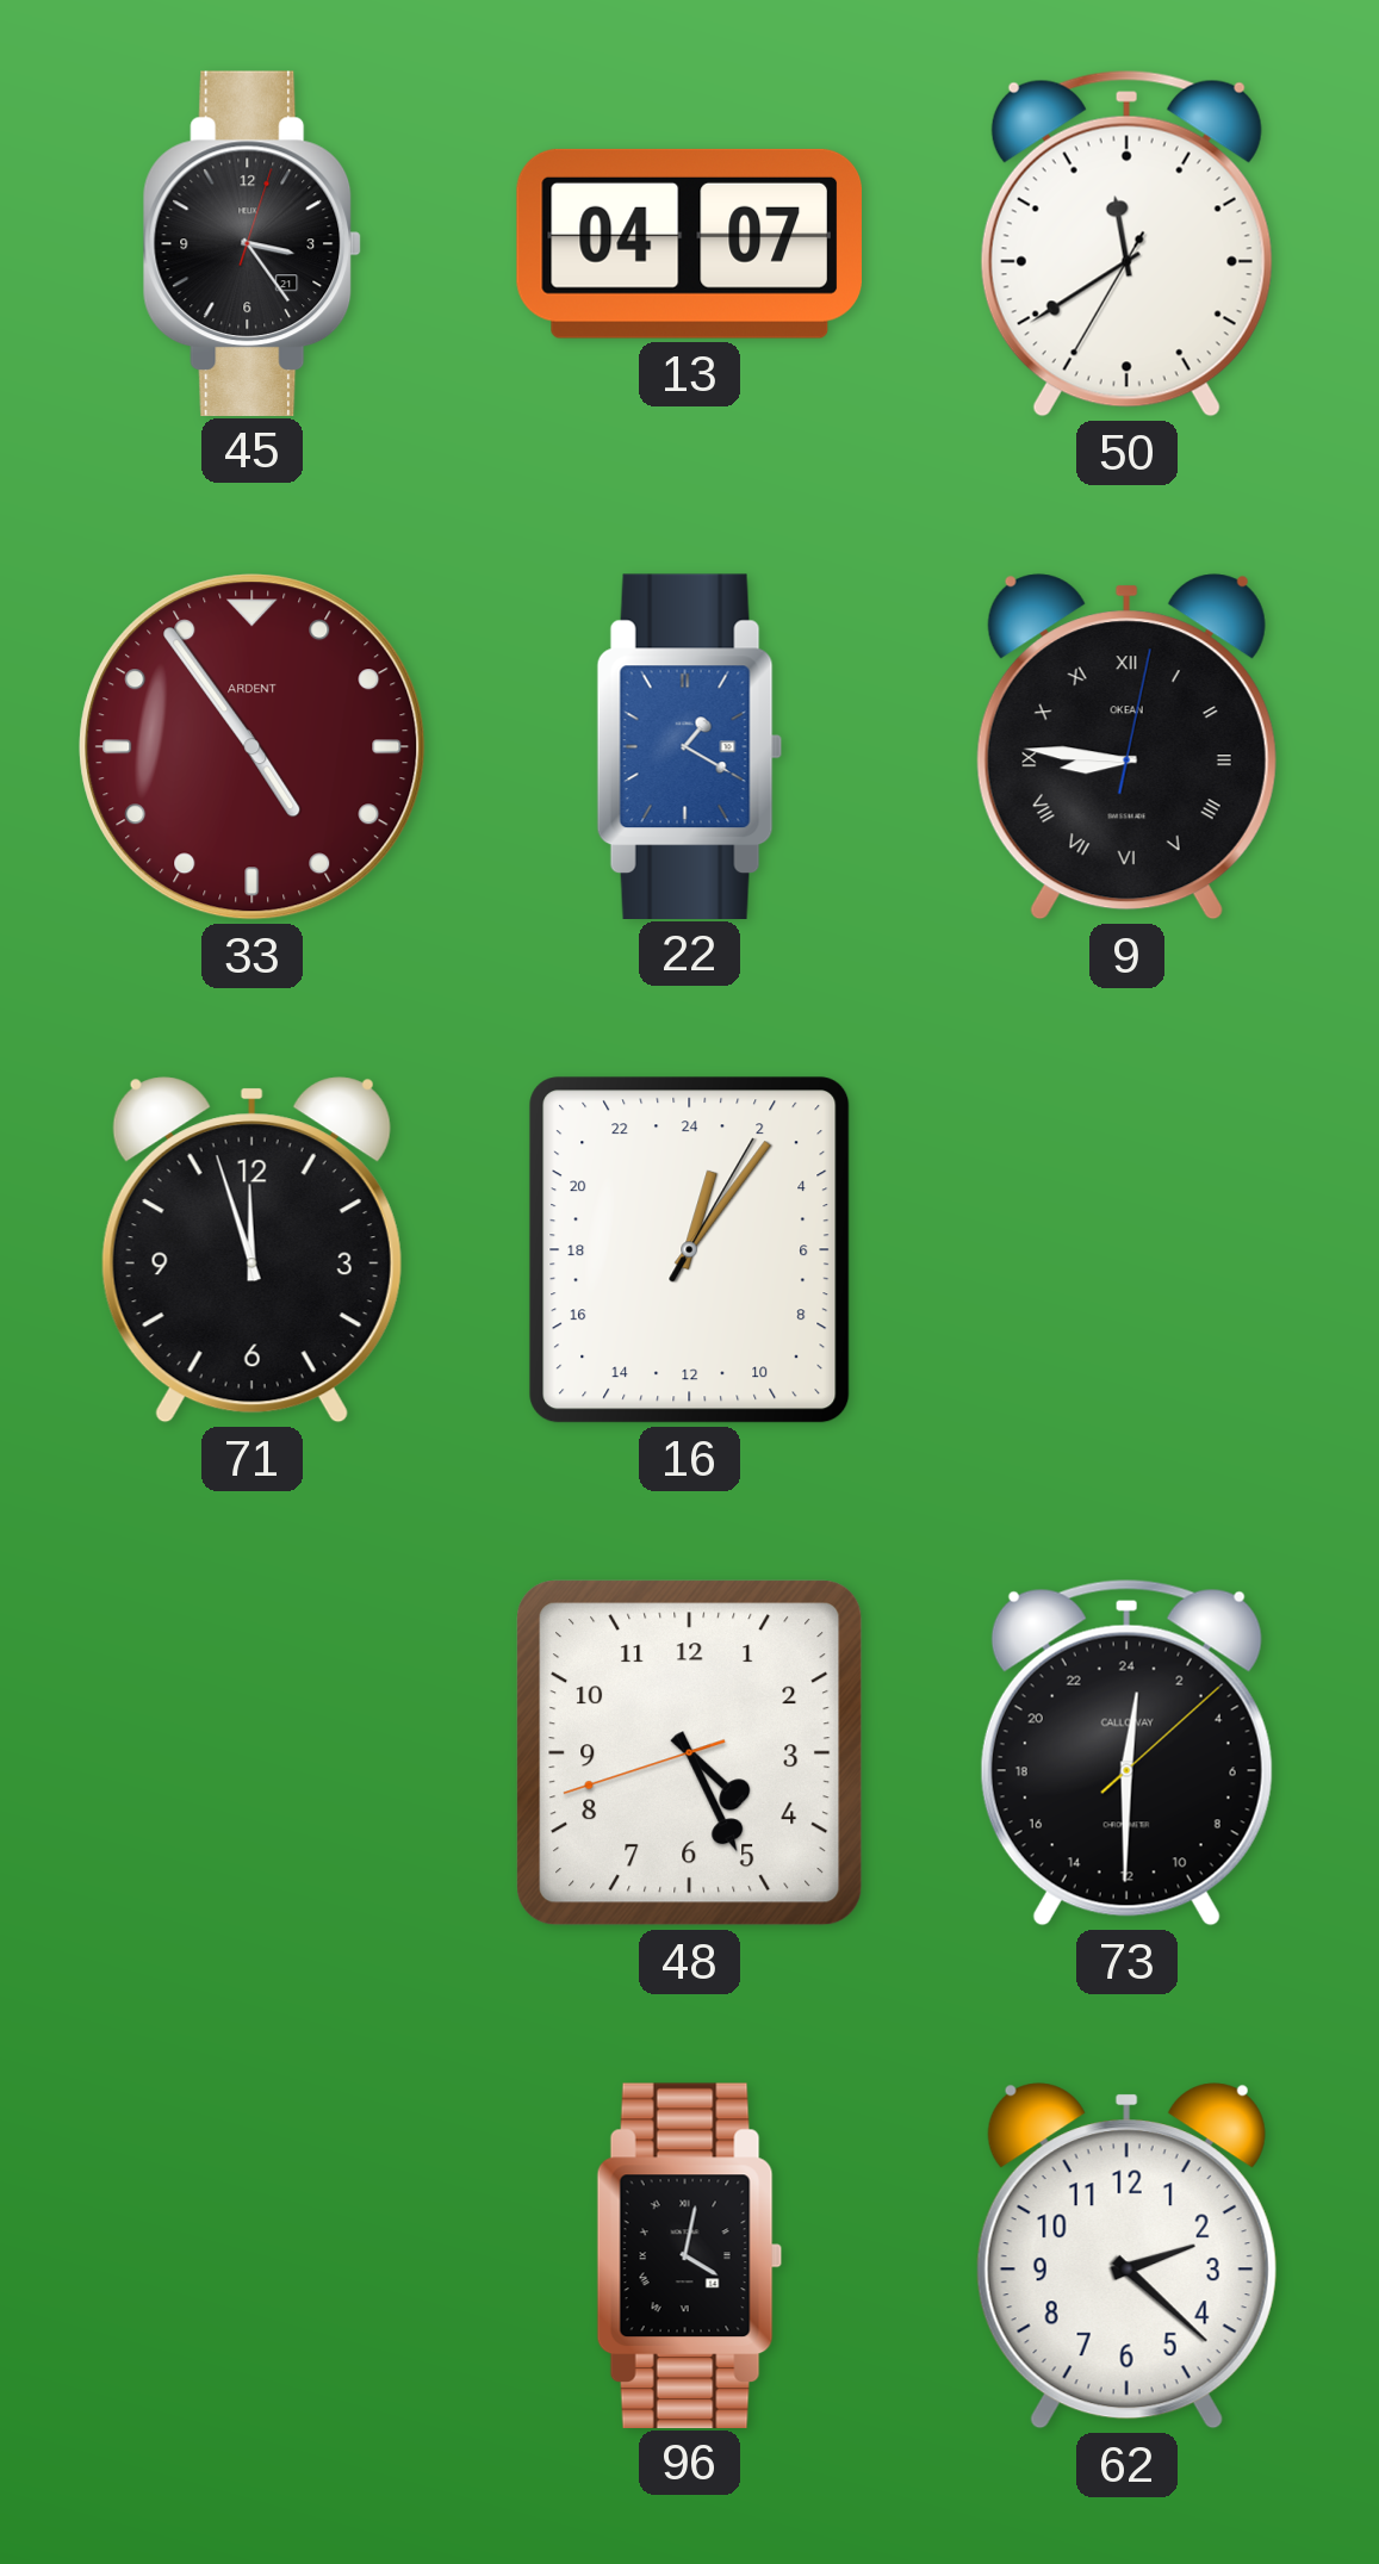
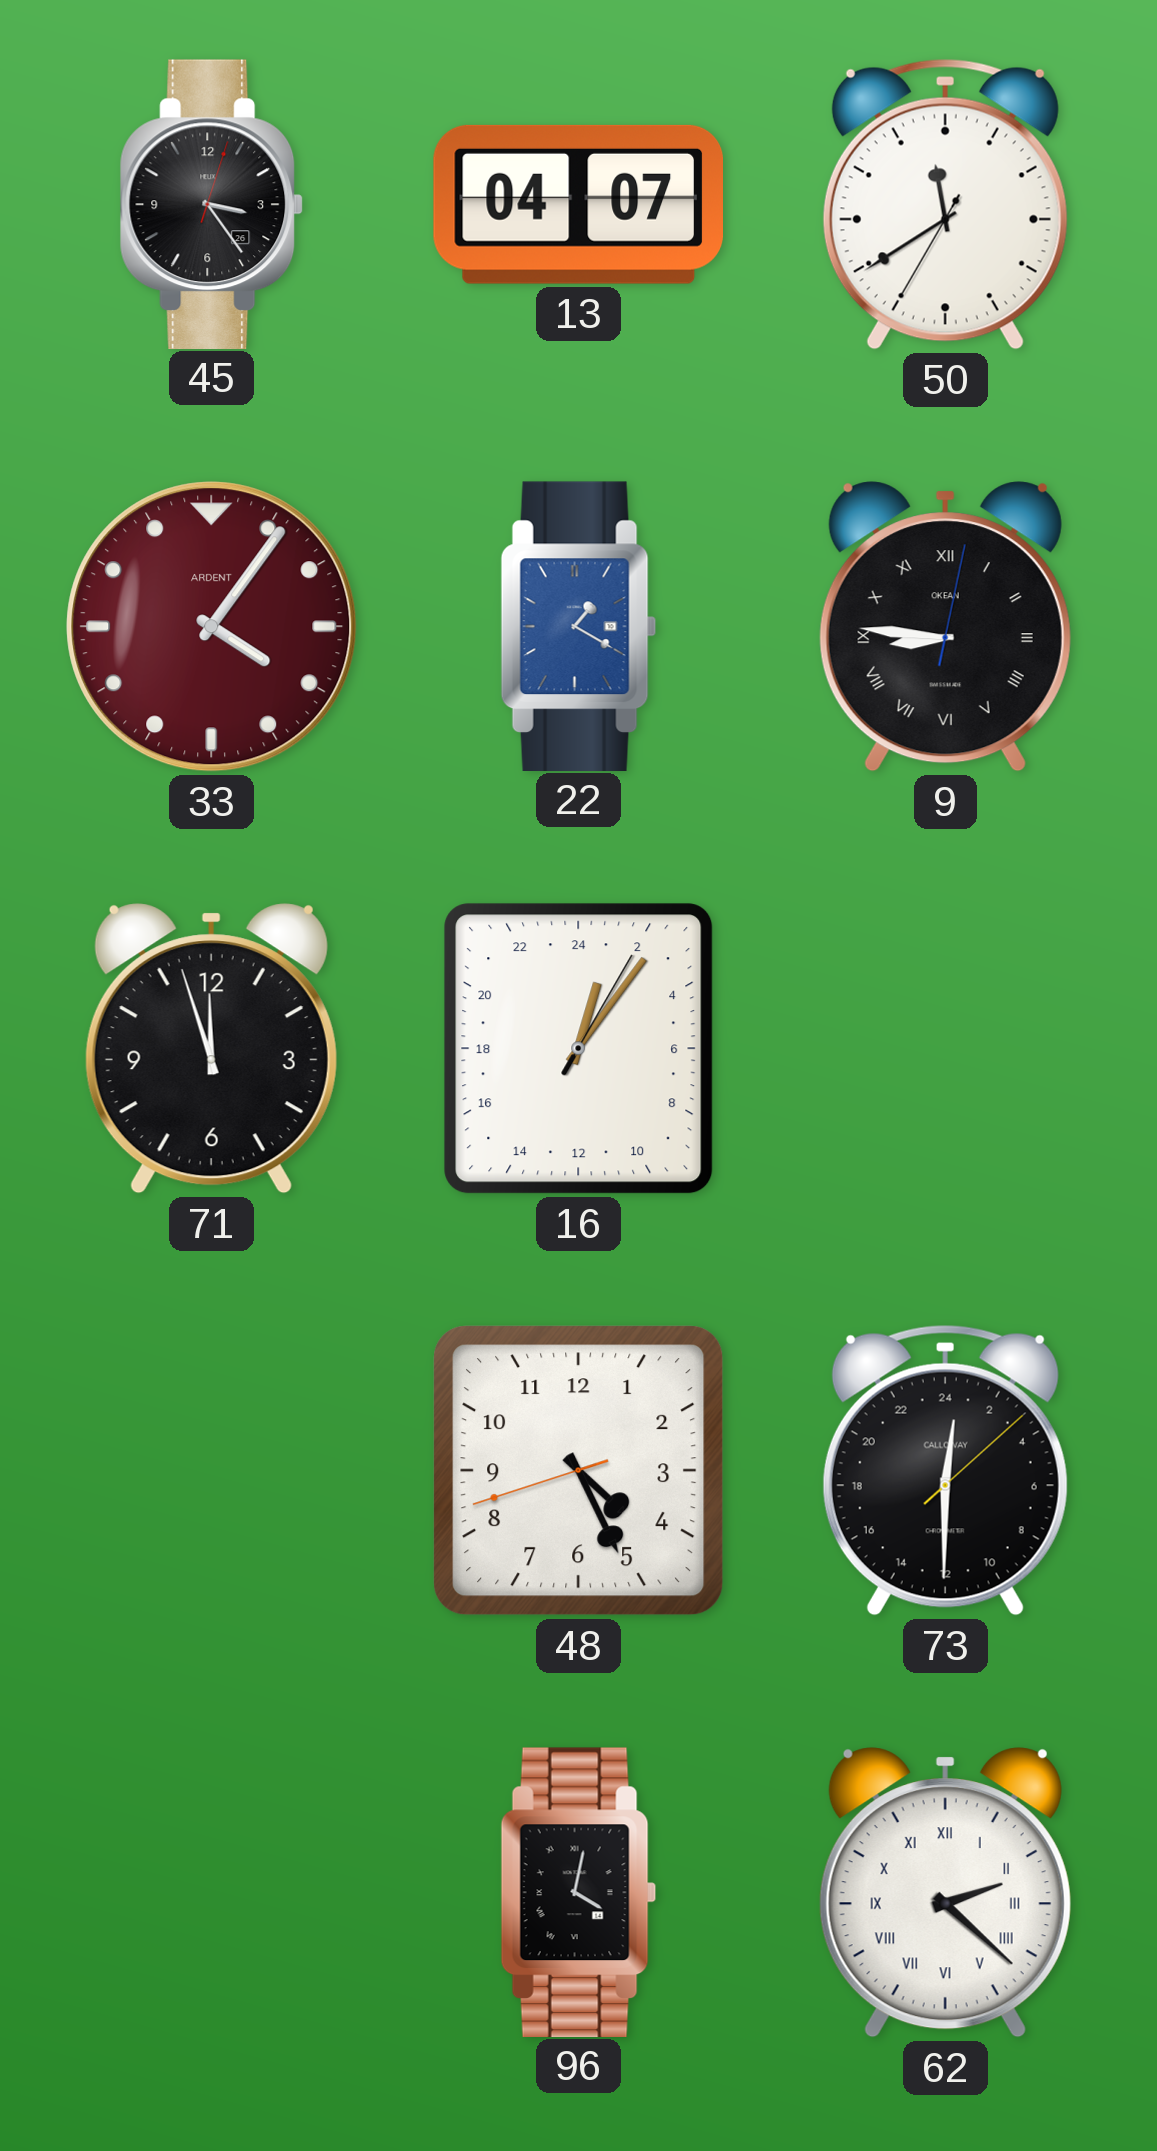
45 date: 21 -> 26 (212, 204)
33: 4:54 -> 4:06 (212, 627)
62 numerals: Arabic -> Roman (945, 1893)
